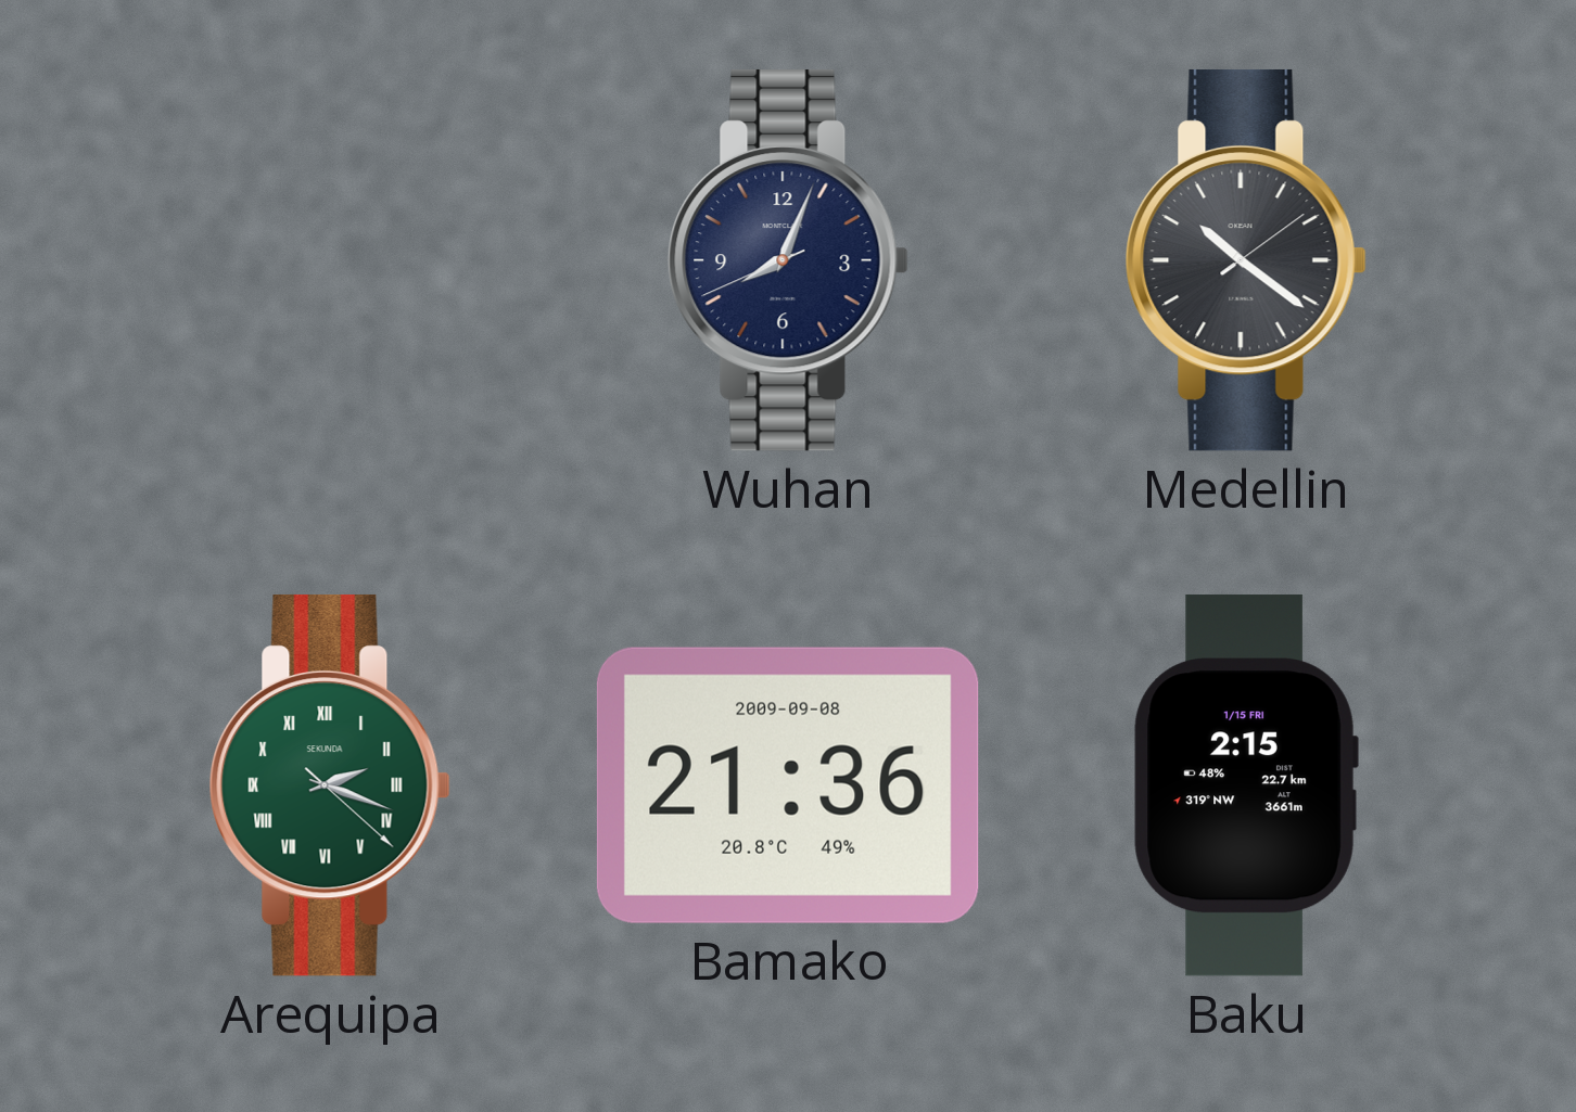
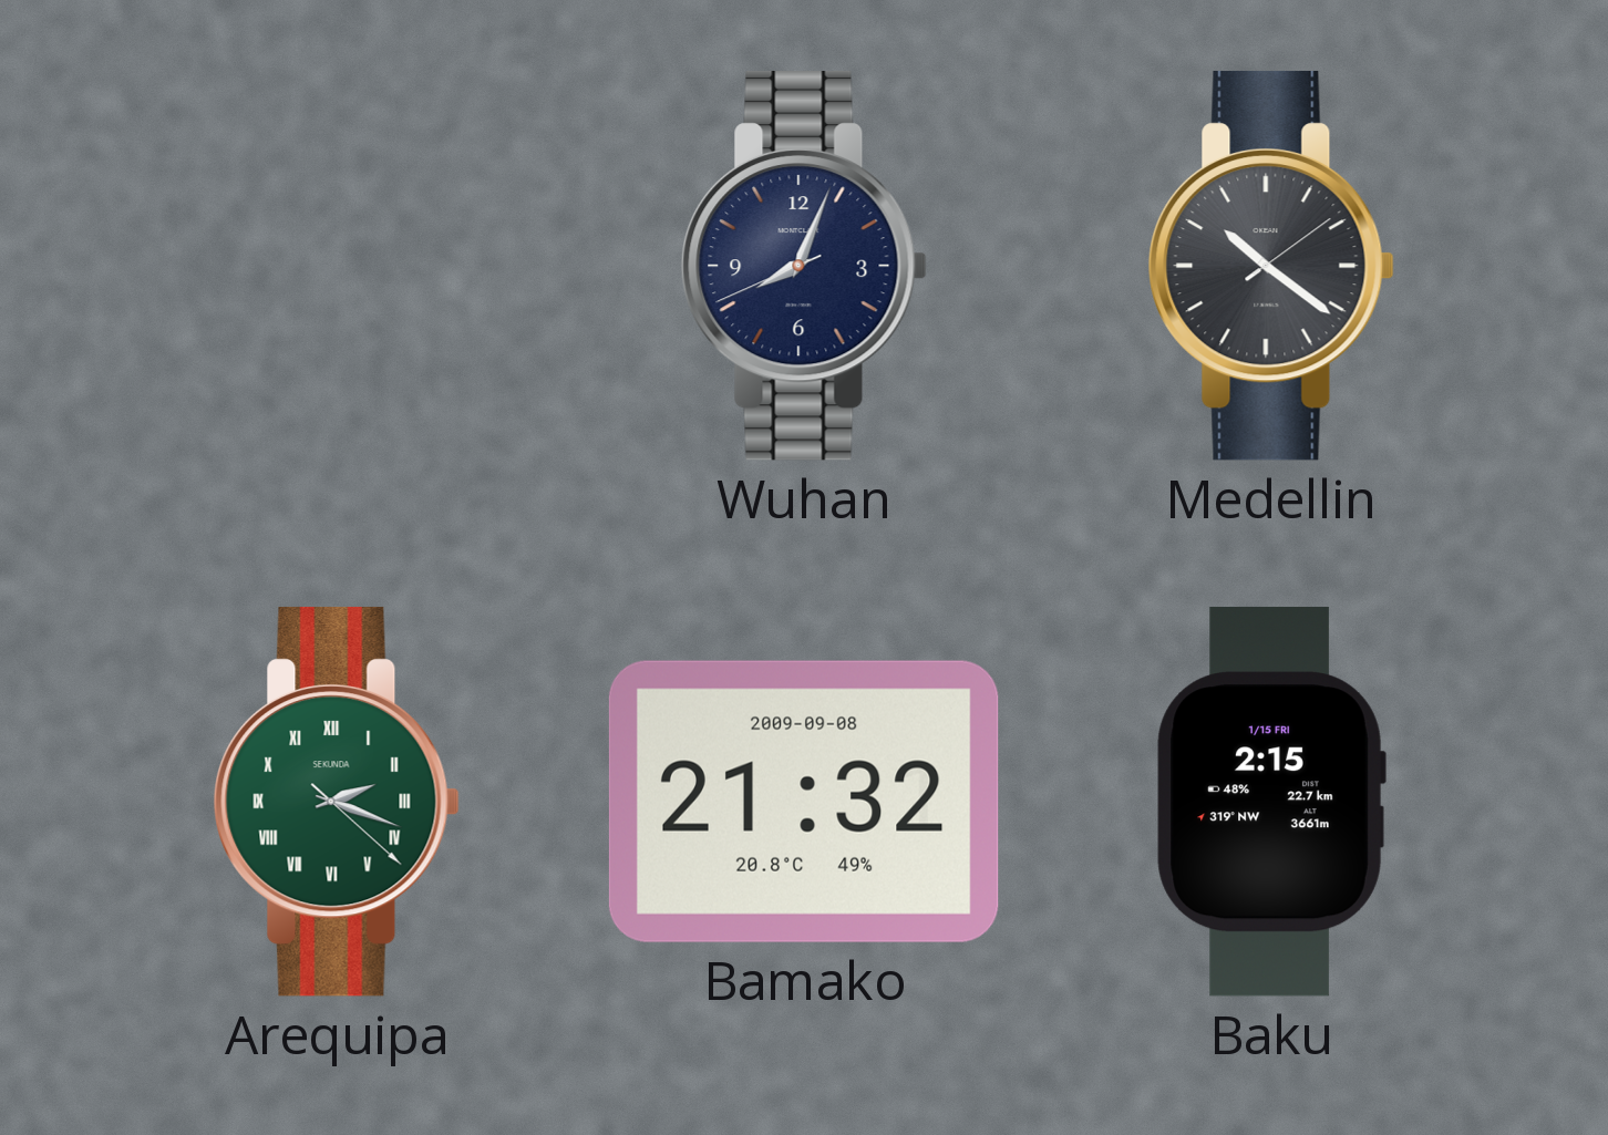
Bamako: 21:36 -> 21:32 (804, 802)
